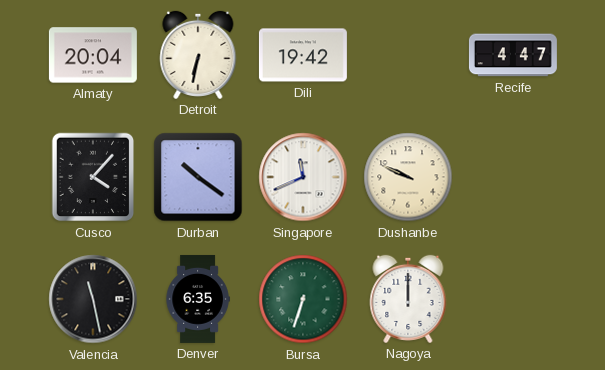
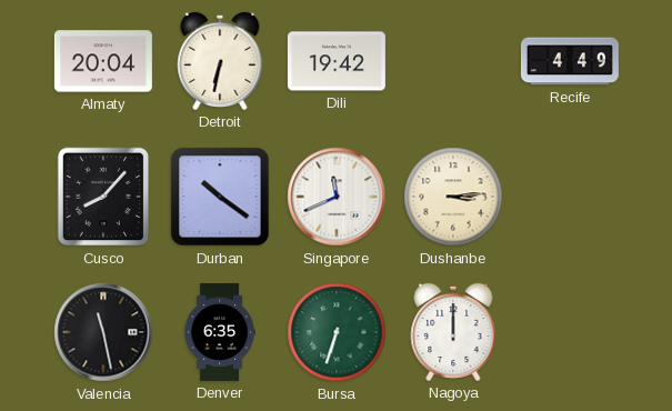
Recife: 4:47 -> 4:49 (570, 61)
Cusco: 4:07 -> 8:07 (103, 197)
Dushanbe: 9:49 -> 3:14 (453, 197)
